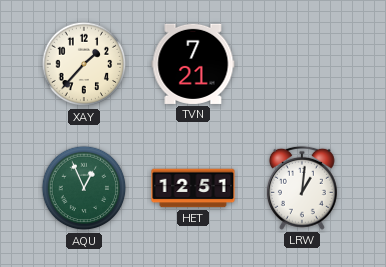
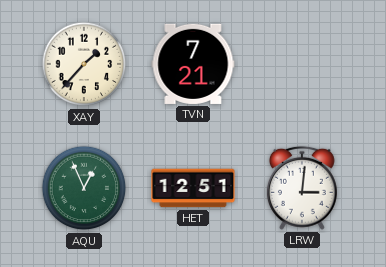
LRW: 1:01 -> 3:01 (302, 188)
